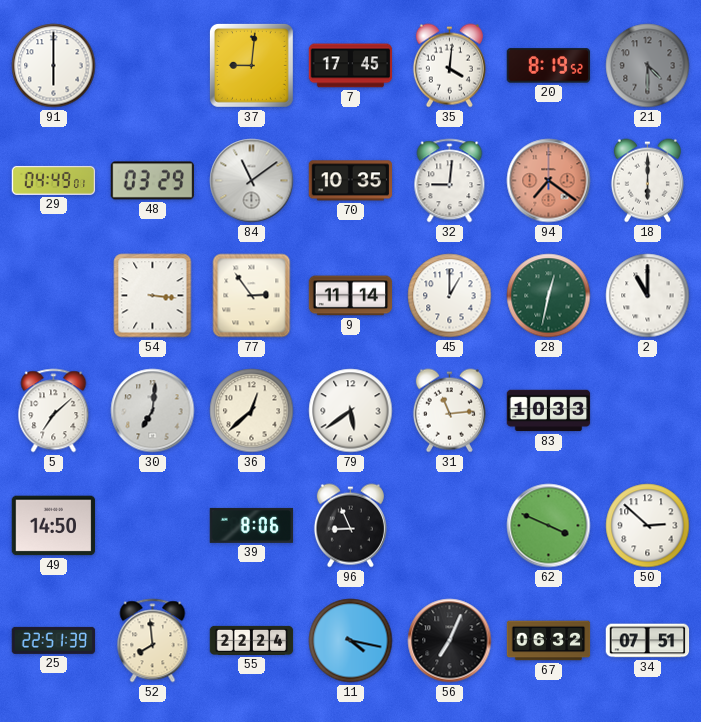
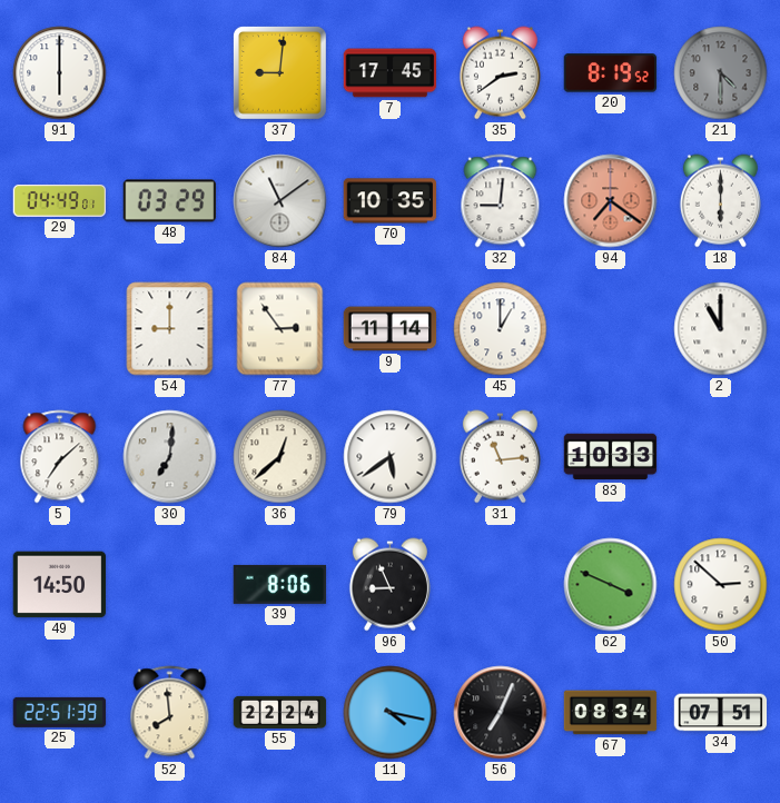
35: 4:01 -> 2:39 (500, 73)
54: 3:16 -> 9:00 (170, 329)
28: 12:32 -> none (549, 296)
67: 06:32 -> 08:34 (611, 713)
